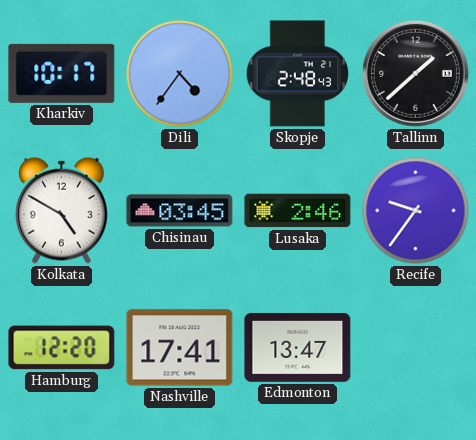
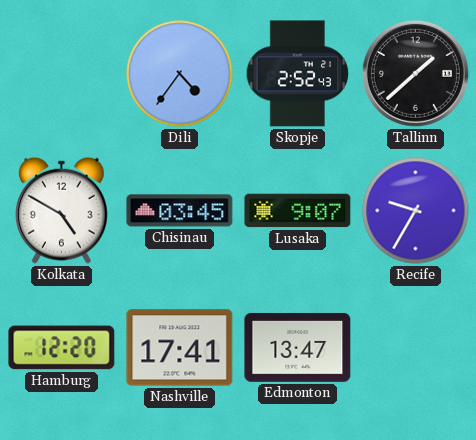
Kharkiv: 10:17 -> none (62, 73)
Skopje: 2:48 -> 2:52 (298, 74)
Lusaka: 2:46 -> 9:07 (298, 211)
Recife: 9:36 -> 9:35 (416, 211)
